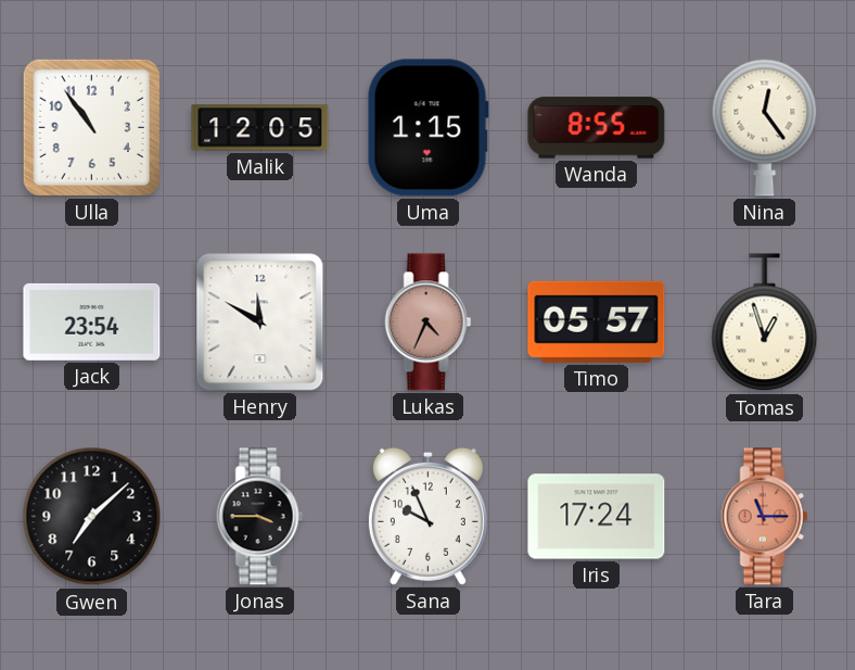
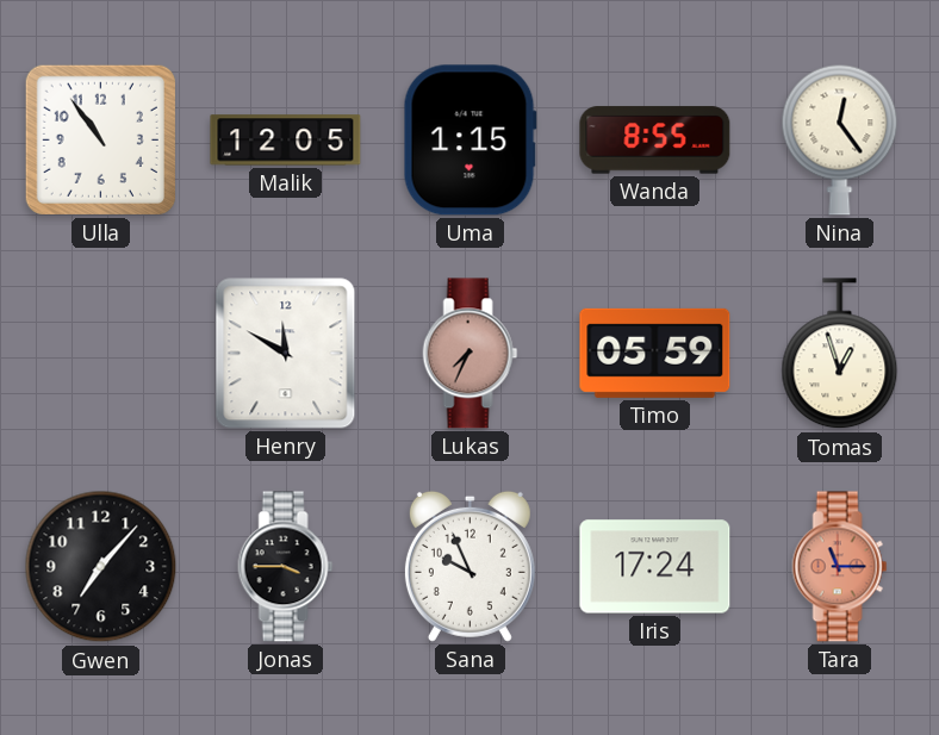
Jack: 23:54 -> none (92, 321)
Lukas: 4:34 -> 7:34 (471, 354)
Timo: 05:57 -> 05:59 (655, 353)
Gwen: 7:08 -> 7:07 (101, 567)
